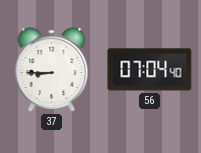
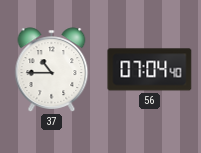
37: 8:45 -> 10:45 (52, 70)
